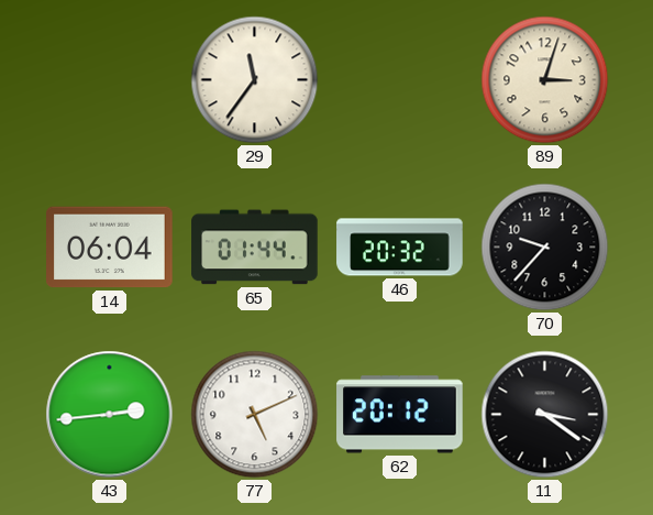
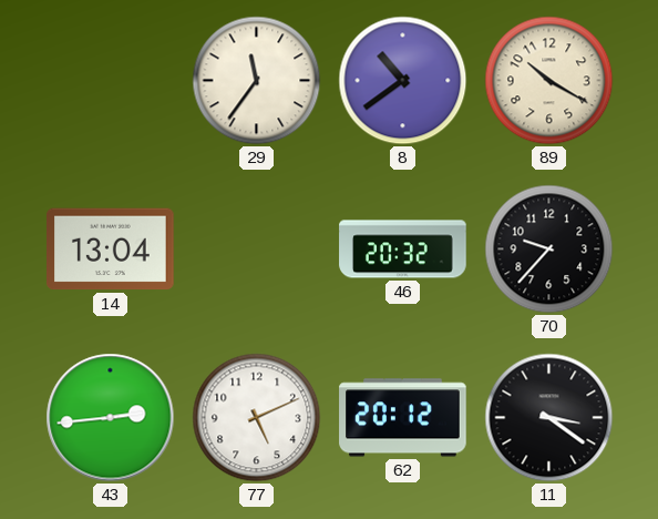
8: none -> 10:39 (403, 81)
89: 3:03 -> 10:20 (549, 81)
14: 06:04 -> 13:04 (111, 250)
65: 01:44 -> none (255, 248)
